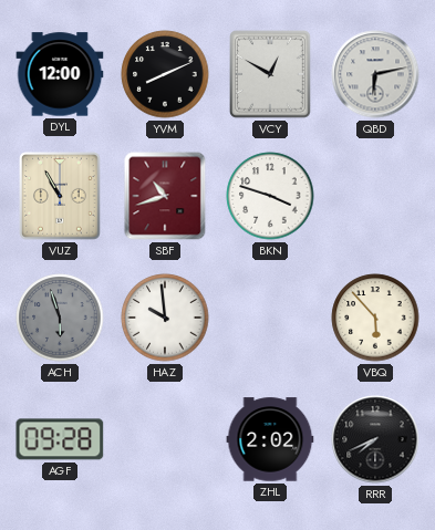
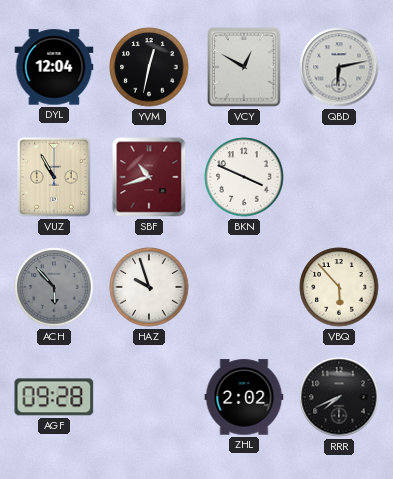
DYL: 12:00 -> 12:04 (54, 67)
YVM: 8:11 -> 12:32 (149, 67)
BKN: 3:48 -> 3:49 (244, 177)
ACH: 5:57 -> 5:53 (54, 287)
HAZ: 9:59 -> 9:57 (149, 287)
